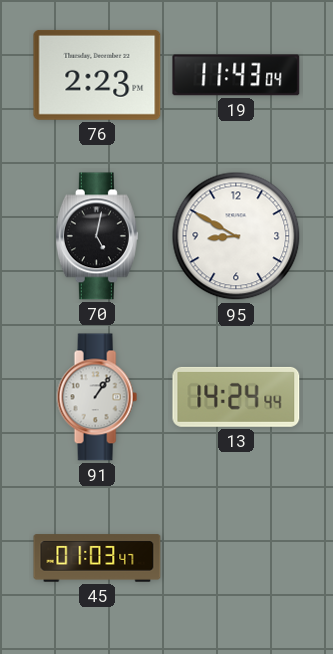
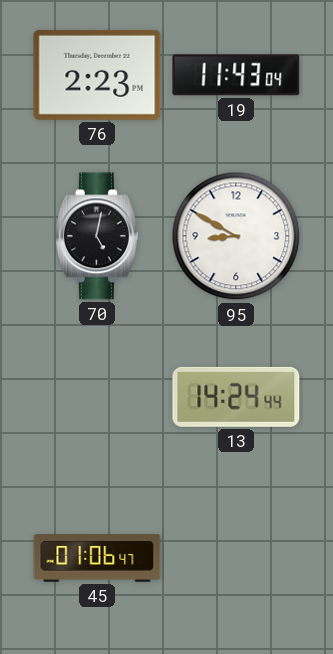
91: 1:06 -> none (97, 397)
45: 01:03 -> 01:06 (97, 558)
